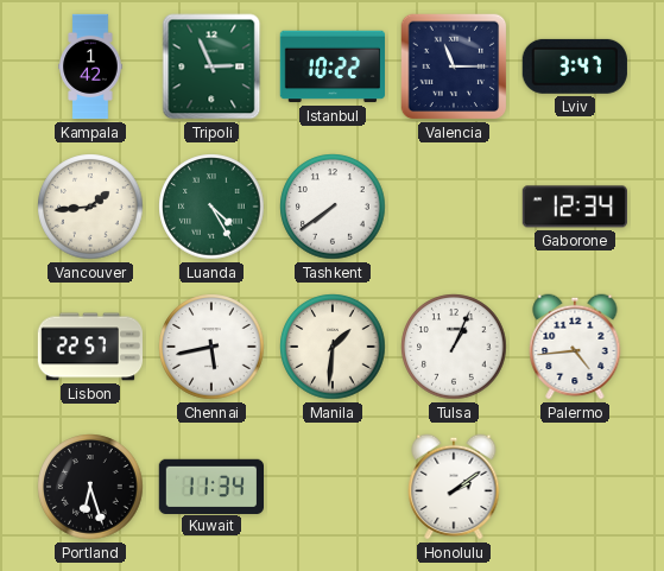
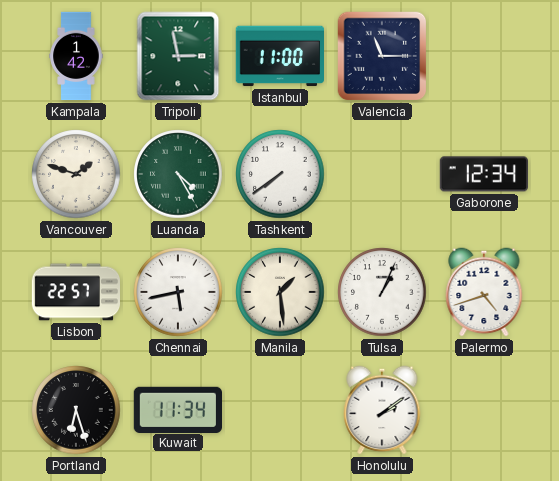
Tripoli: 2:56 -> 2:58 (178, 56)
Istanbul: 10:22 -> 11:00 (279, 56)
Lviv: 3:47 -> none (575, 66)
Vancouver: 1:44 -> 1:48 (76, 174)
Manila: 1:31 -> 1:29 (280, 292)
Palermo: 4:44 -> 4:42 (484, 292)
